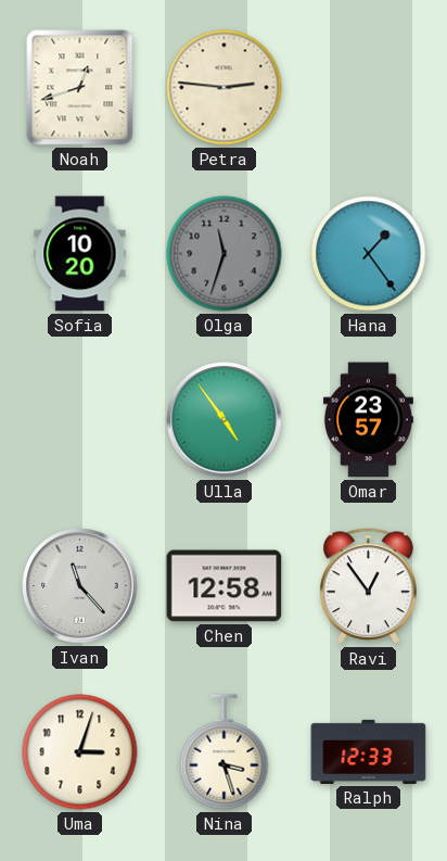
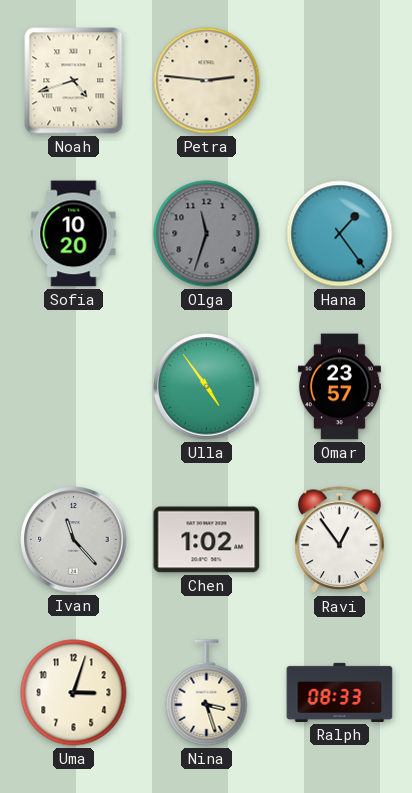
Noah: 12:42 -> 4:42 (74, 81)
Chen: 12:58 -> 1:02 (207, 540)
Ralph: 12:33 -> 08:33 (340, 692)
